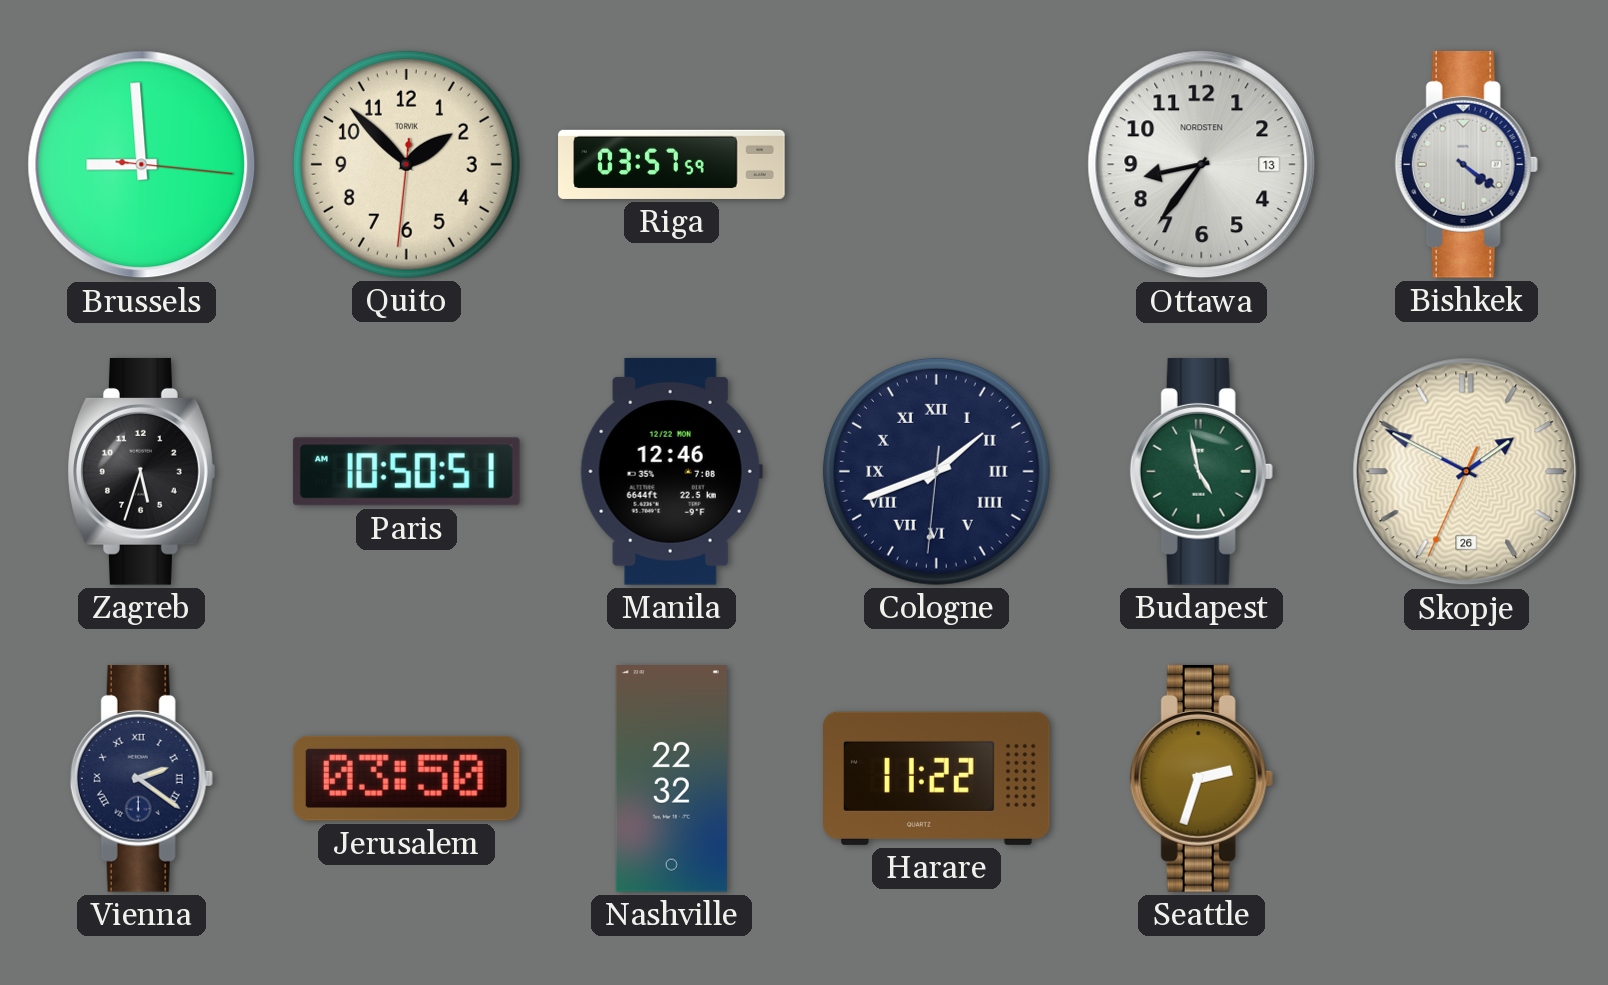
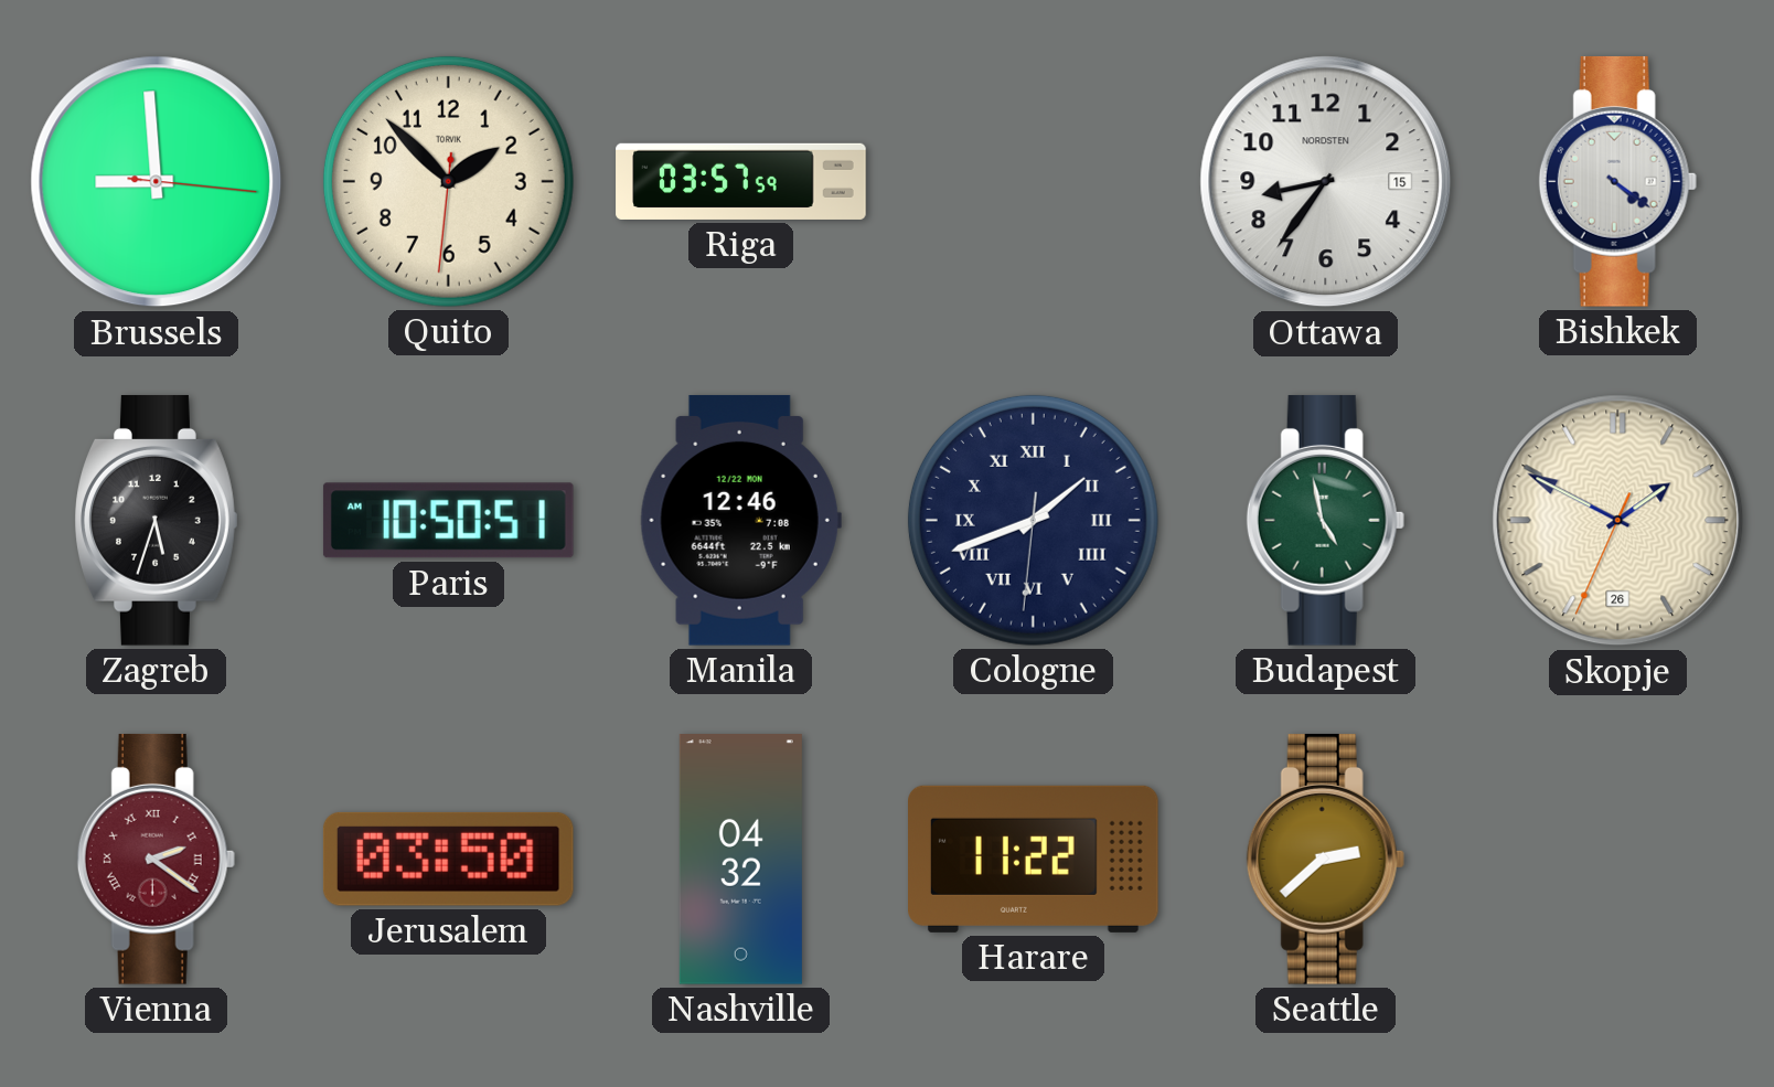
Ottawa date: 13 -> 15 (1326, 182)
Vienna dial: navy -> burgundy (156, 859)
Nashville: 22:32 -> 04:32 (740, 860)
Seattle: 2:33 -> 2:38 (1325, 859)
